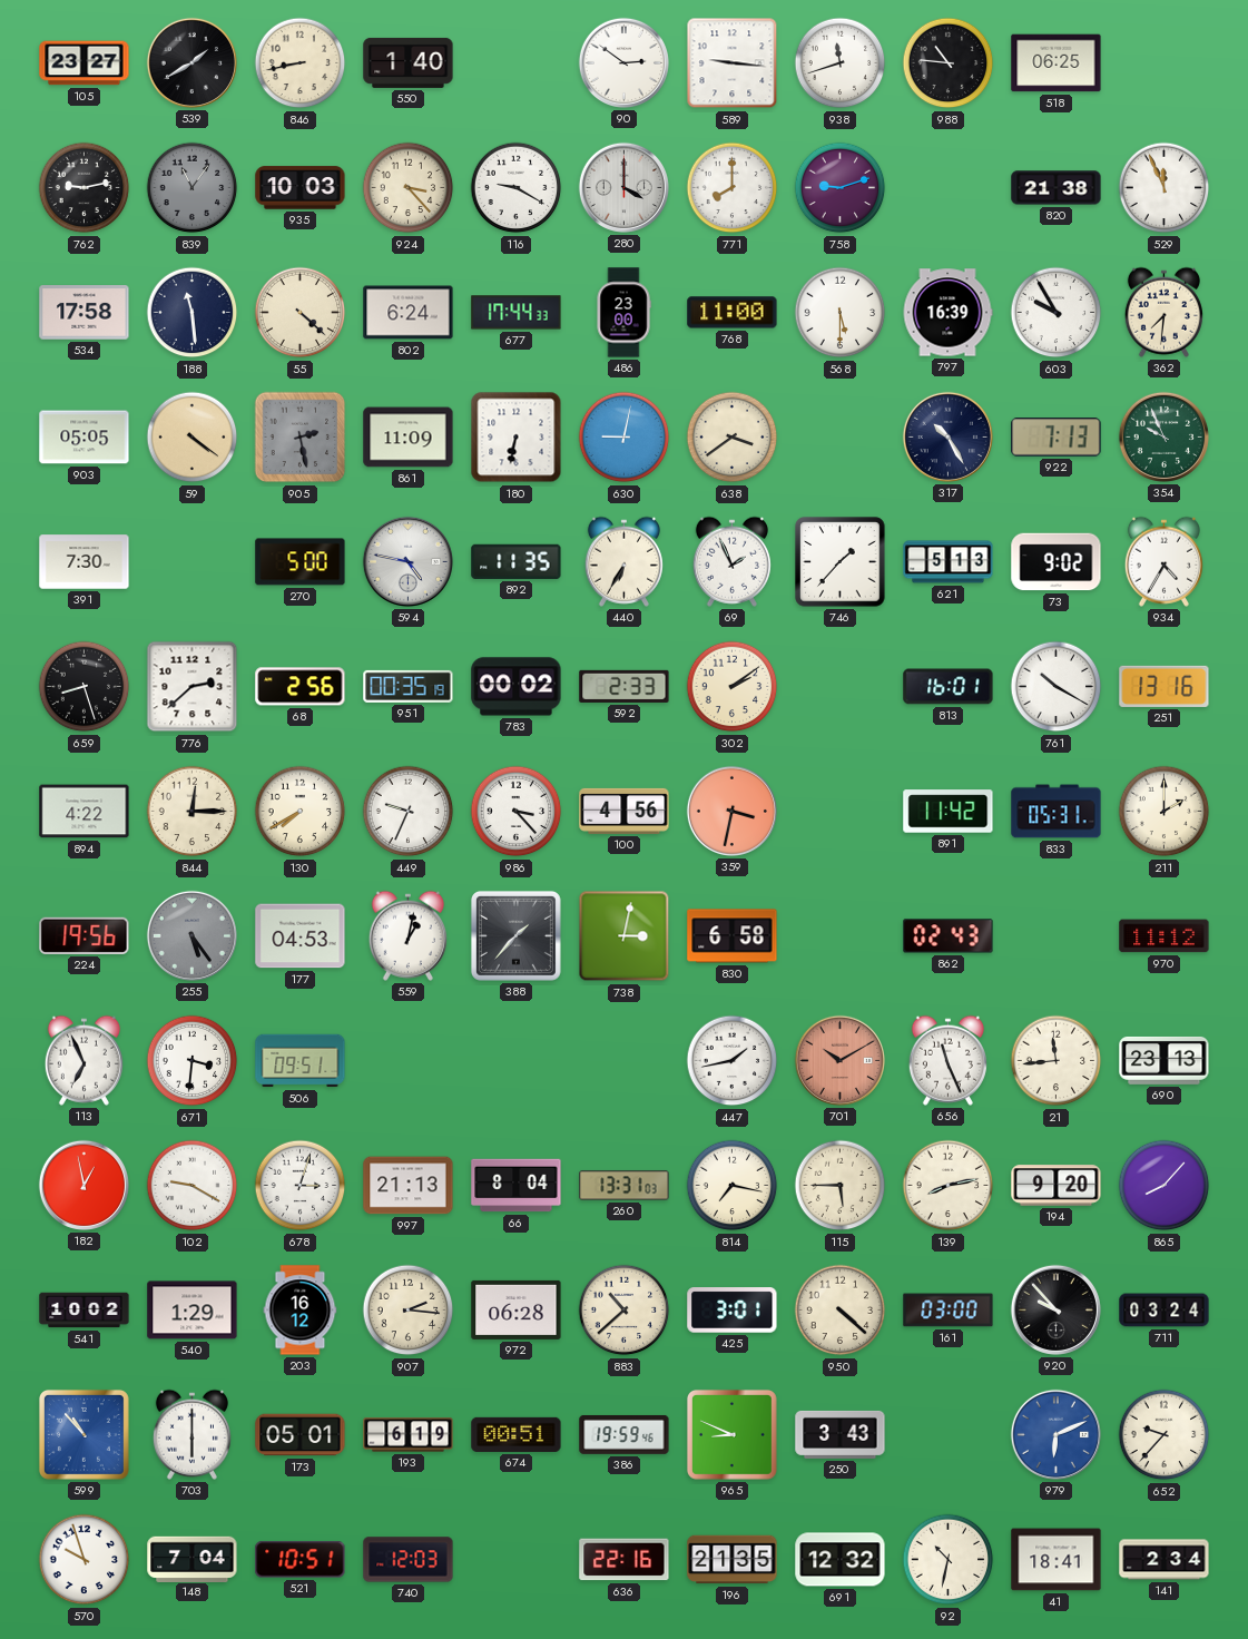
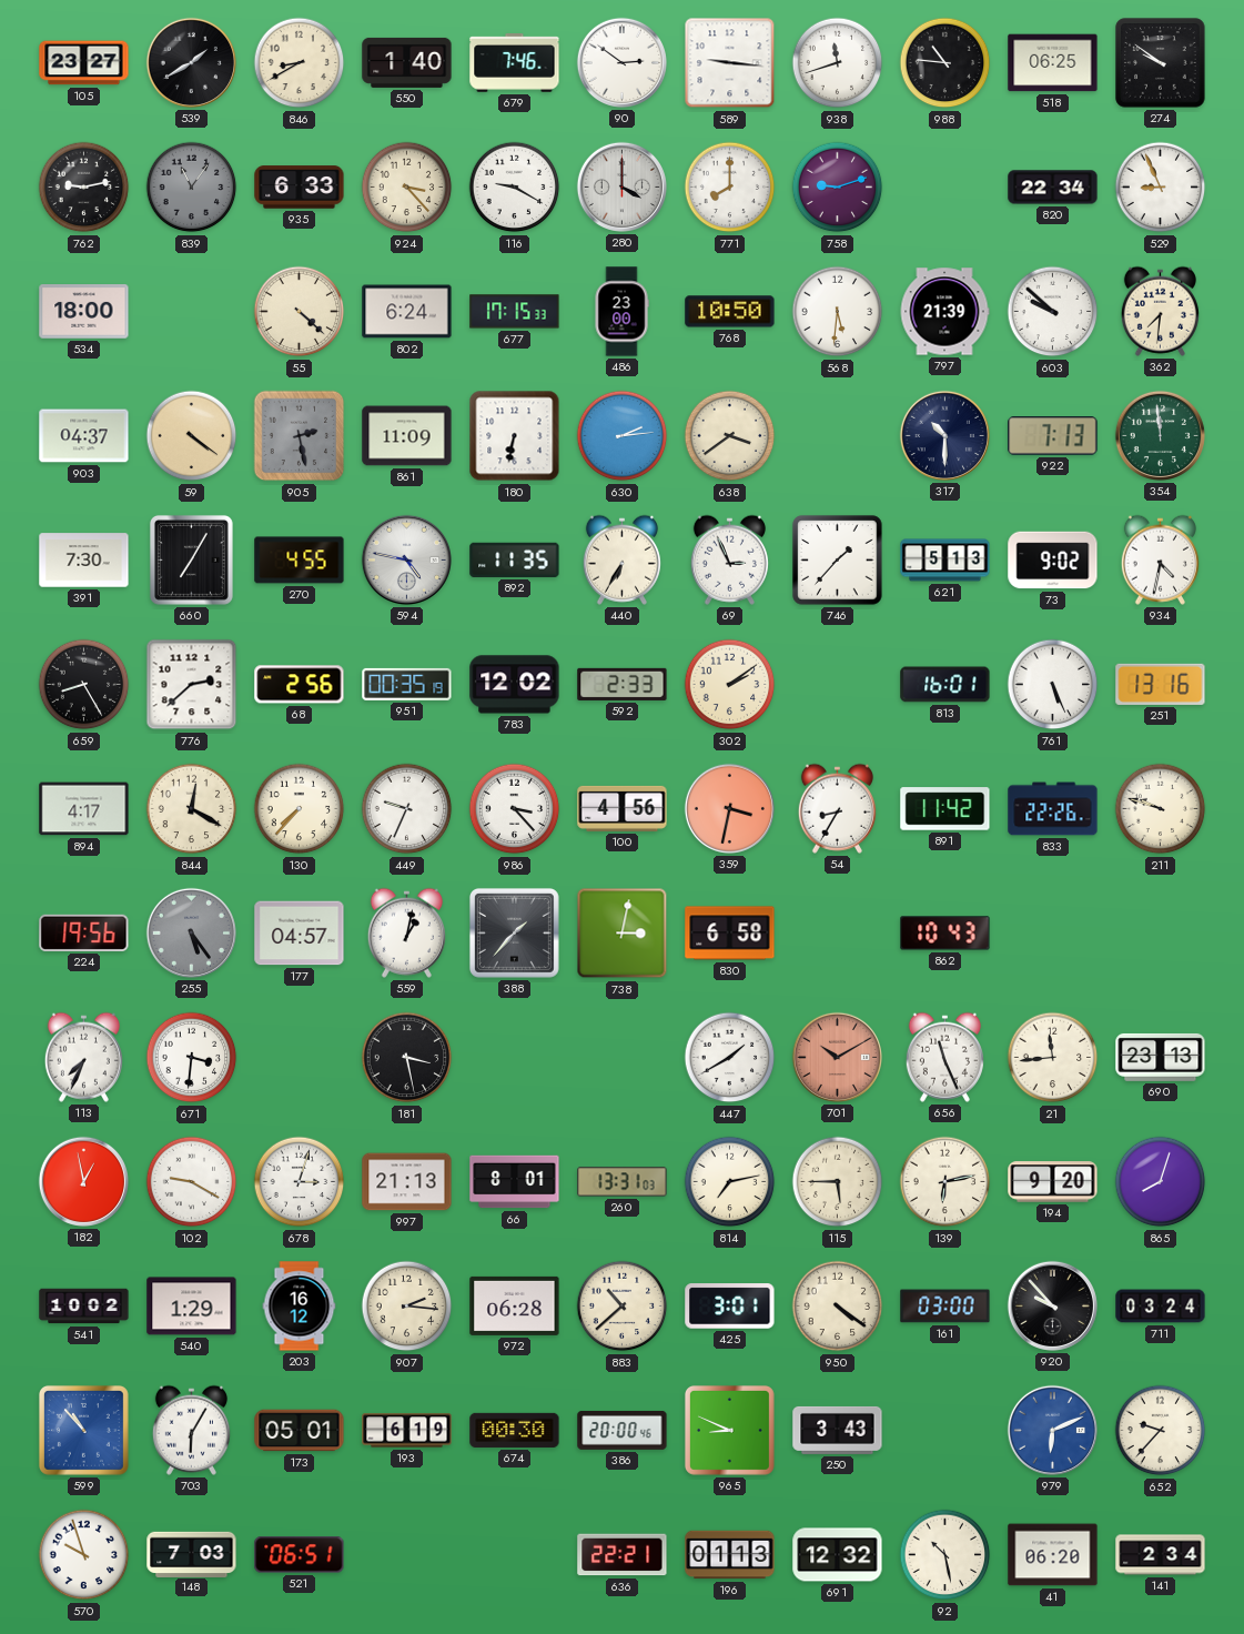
846: 8:43 -> 8:40 (300, 63)
679: none -> 7:46 (515, 63)
274: none -> 9:51 (1161, 63)
935: 10:03 -> 6:33 (300, 188)
820: 21:38 -> 22:34 (1053, 188)
529: 11:56 -> 8:56 (1161, 188)
534: 17:58 -> 18:00 (84, 312)
188: 11:29 -> none (193, 313)
677: 17:44 -> 17:15 (515, 312)
768: 11:00 -> 10:50 (730, 312)
568: 5:30 -> 5:31 (838, 312)
797: 16:39 -> 21:39 (944, 312)
603: 9:55 -> 9:52 (1053, 312)
903: 05:05 -> 04:37 (84, 436)
630: 9:02 -> 2:14 (623, 436)
317: 10:25 -> 10:30 (944, 435)
354: 9:56 -> 11:59 (1160, 435)
660: none -> 7:05 (191, 559)
270: 5:00 -> 4:55 (300, 561)
69: 1:56 -> 2:56 (729, 559)
934: 4:35 -> 4:32 (1160, 559)
659: 8:27 -> 8:25 (84, 685)
783: 00:02 -> 12:02 (515, 685)
761: 10:20 -> 5:26 (1053, 685)
894: 4:22 -> 4:17 (84, 809)
844: 12:15 -> 12:20 (192, 809)
130: 7:40 -> 7:37 (300, 809)
54: none -> 8:35 (837, 808)
833: 05:31 -> 22:26 (1053, 809)
211: 2:00 -> 9:48 (1161, 809)
177: 04:53 -> 04:57 (300, 934)
862: 02:43 -> 10:43 (945, 934)
970: 11:12 -> none (1165, 936)
113: 6:56 -> 7:34 (83, 1057)
506: 09:51 -> none (301, 1061)
181: none -> 3:28 (407, 1058)
447: 1:43 -> 1:40 (730, 1058)
66: 8:04 -> 8:01 (515, 1182)
814: 7:17 -> 7:13 (730, 1182)
139: 8:13 -> 6:13 (945, 1182)
865: 8:07 -> 8:03 (1161, 1182)
950: 4:22 -> 4:21 (838, 1307)
703: 6:00 -> 6:05 (191, 1430)
674: 00:51 -> 00:30 (515, 1430)
386: 19:59 -> 20:00 (623, 1430)
148: 7:04 -> 7:03 (192, 1554)
521: 10:51 -> 06:51 (300, 1555)
740: 12:03 -> none (409, 1560)
636: 22:16 -> 22:21 (623, 1555)
196: 21:35 -> 01:13 (730, 1555)
92: 10:32 -> 10:28 (945, 1555)
41: 18:41 -> 06:20 (1053, 1555)
